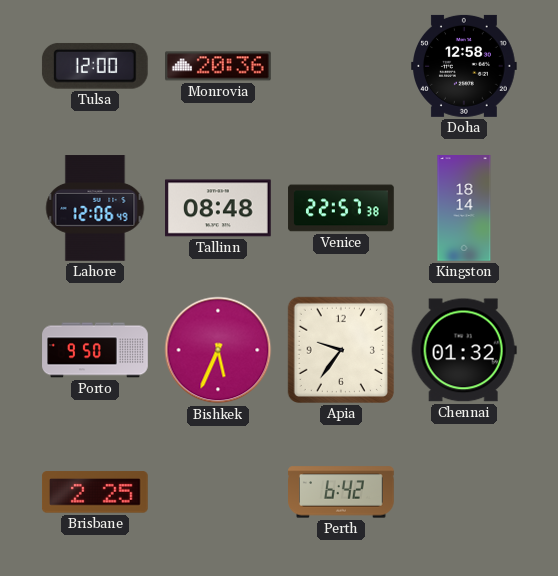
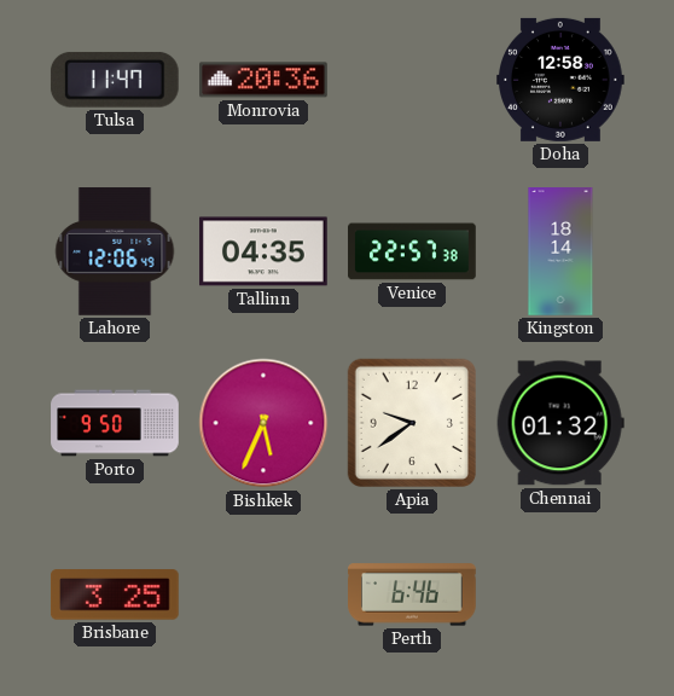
Tulsa: 12:00 -> 11:47 (115, 80)
Tallinn: 08:48 -> 04:35 (265, 251)
Apia: 9:36 -> 9:39 (412, 423)
Brisbane: 2:25 -> 3:25 (115, 594)
Perth: 6:42 -> 6:46 (413, 594)
